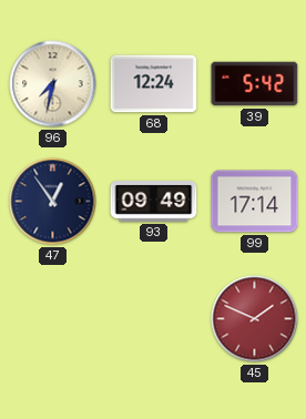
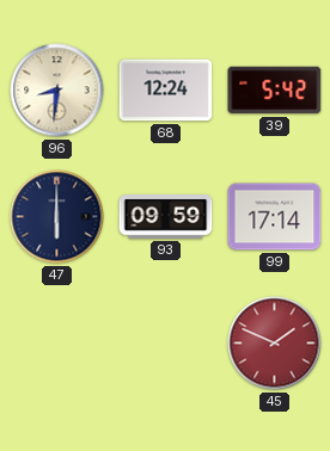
96: 7:32 -> 8:31 (57, 91)
47: 12:54 -> 6:00 (57, 217)
93: 09:49 -> 09:59 (166, 217)
